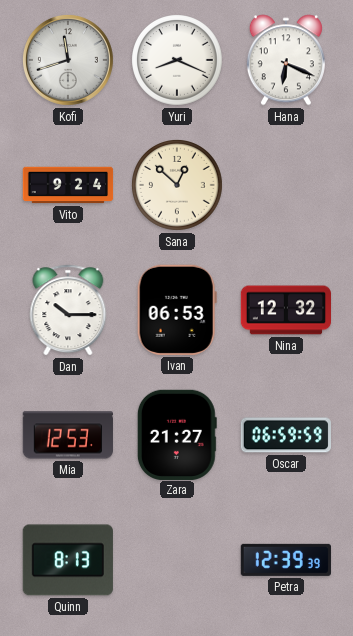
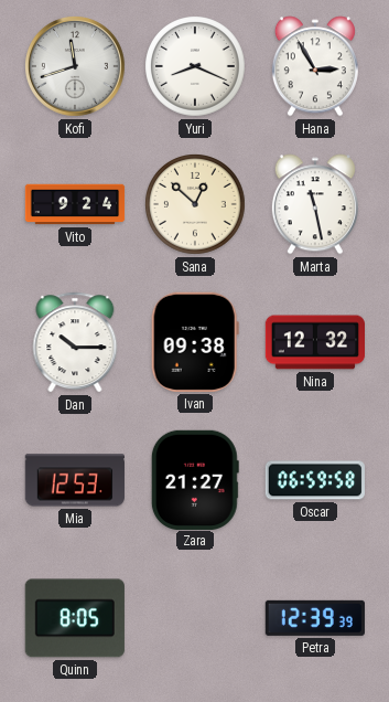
Hana: 6:19 -> 2:55 (315, 66)
Marta: none -> 11:28 (315, 204)
Ivan: 06:53 -> 09:38 (195, 342)
Oscar: 06:59:59 -> 06:59:58 (315, 480)
Quinn: 8:13 -> 8:05 (75, 618)
